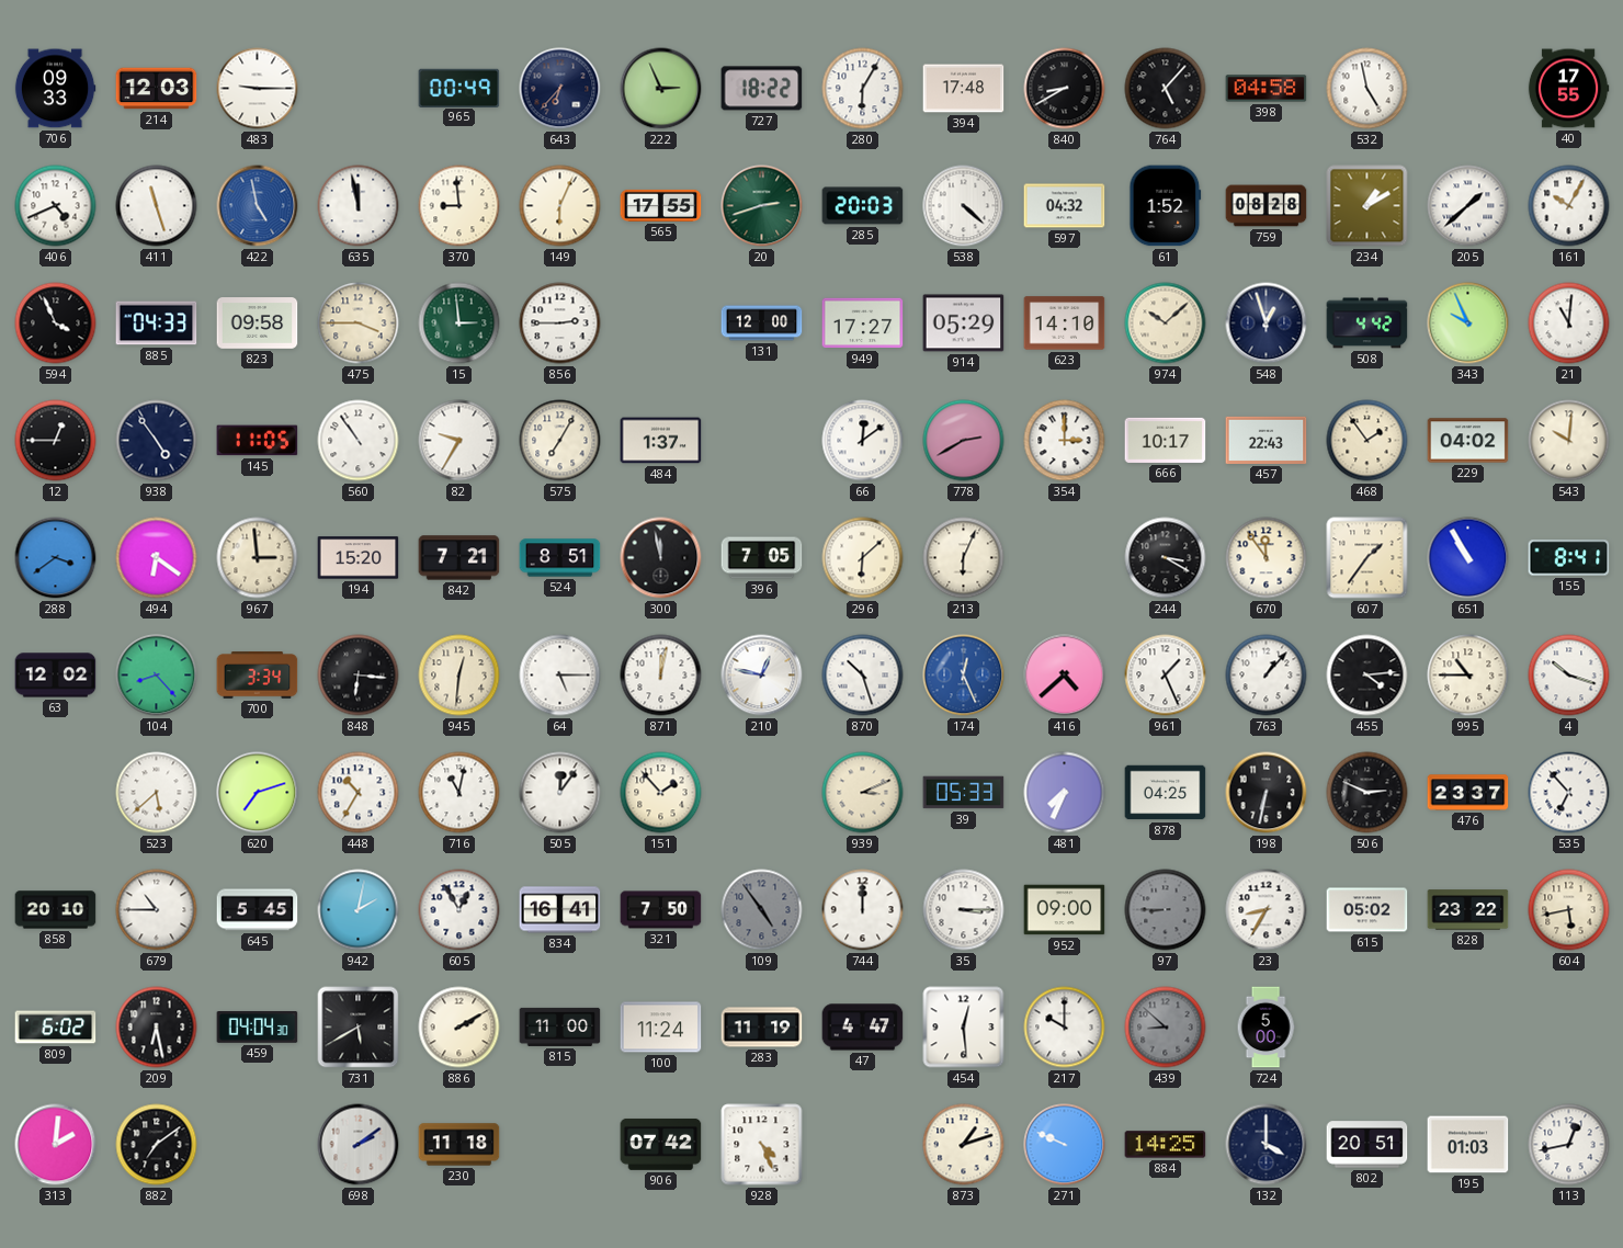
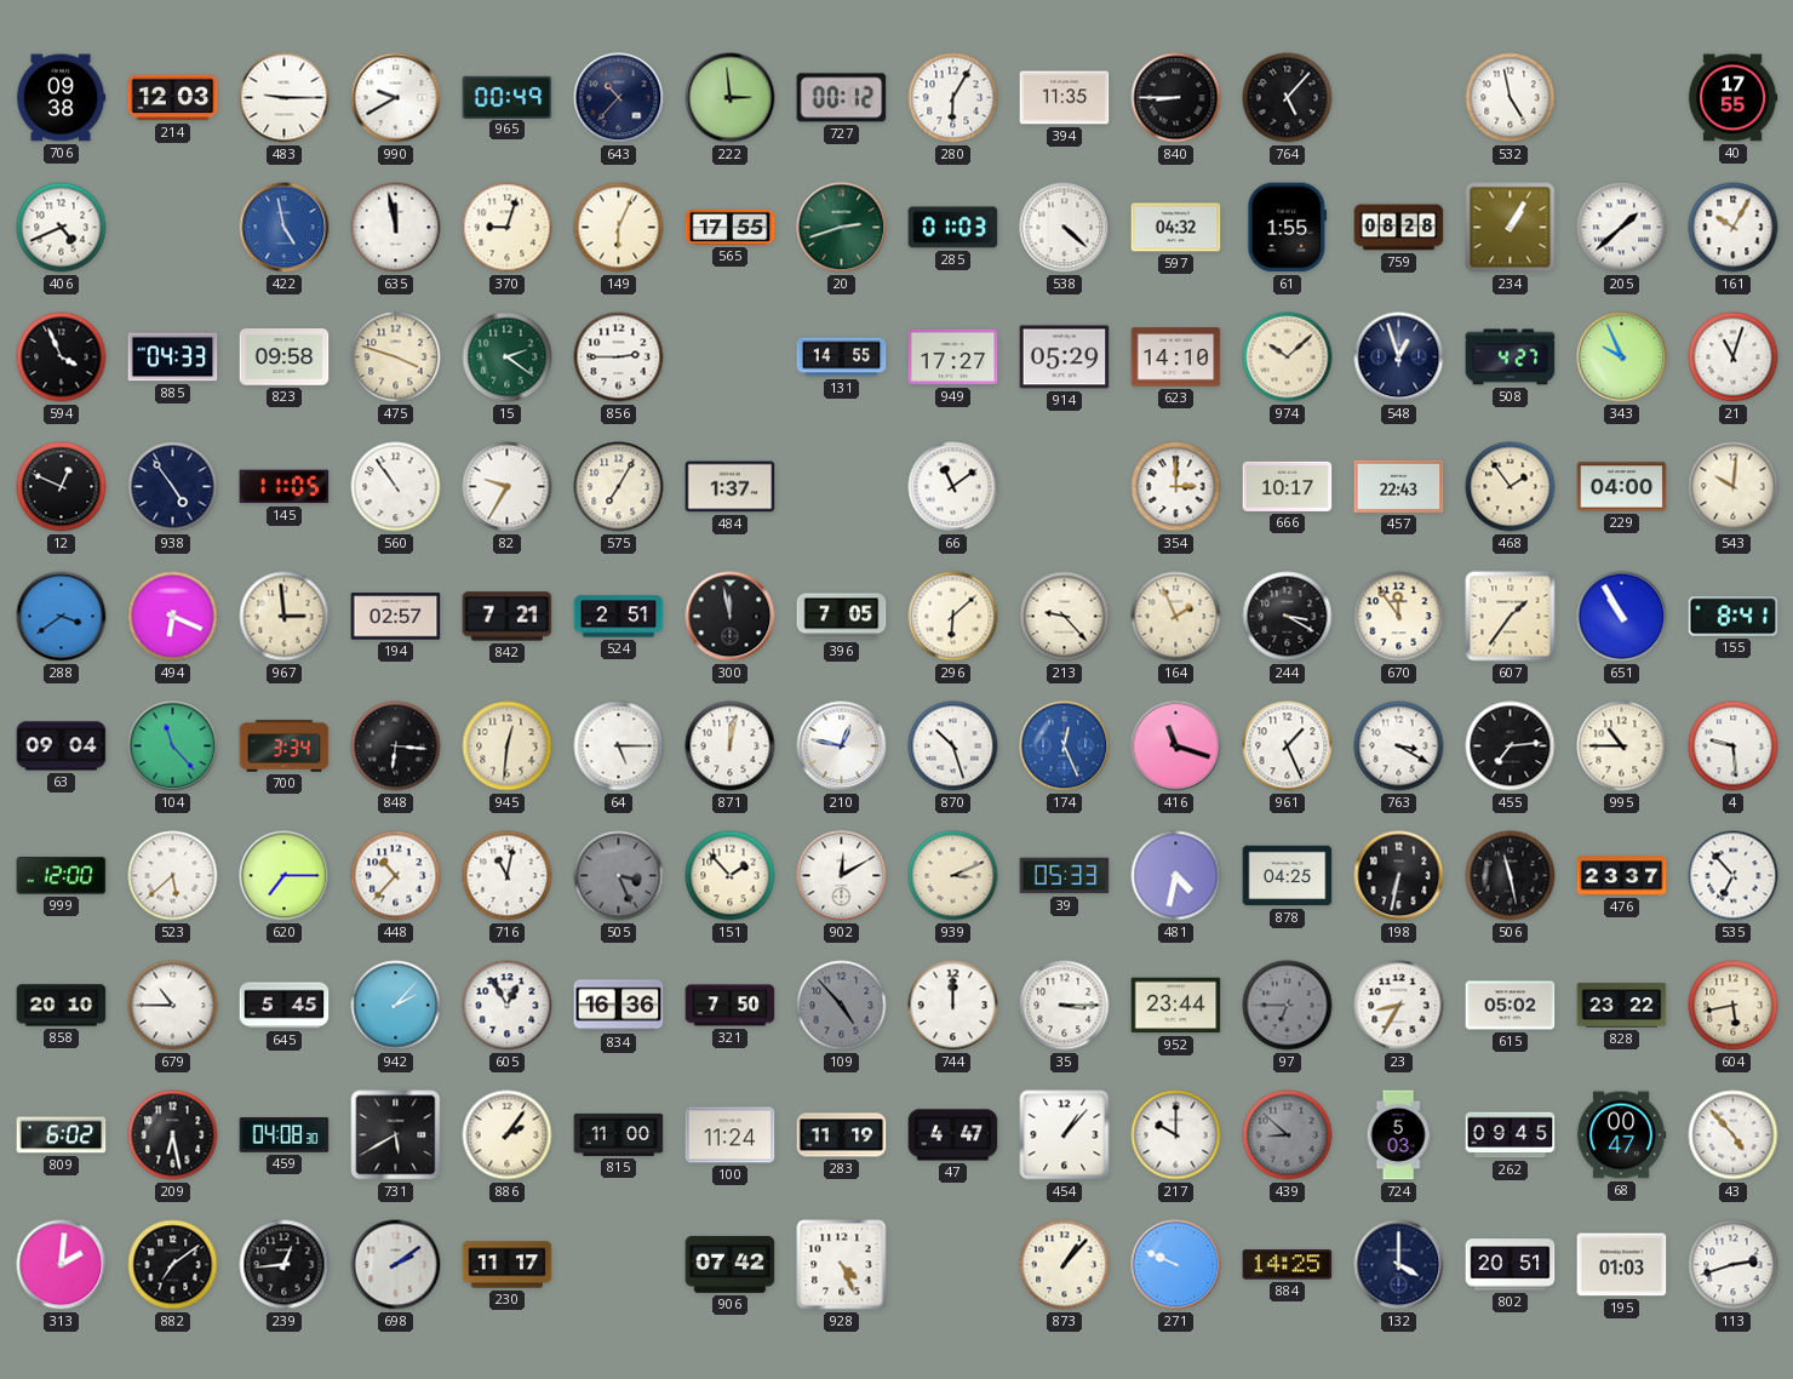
706: 09:33 -> 09:38 (61, 98)
990: none -> 9:40 (396, 98)
643: 6:37 -> 10:37 (619, 98)
222: 2:56 -> 2:59 (731, 98)
727: 18:22 -> 00:12 (842, 98)
394: 17:48 -> 11:35 (1065, 98)
840: 8:40 -> 8:45 (1176, 98)
398: 04:58 -> none (1267, 89)
411: 11:27 -> none (157, 206)
370: 8:59 -> 9:03 (508, 228)
285: 20:03 -> 01:03 (953, 228)
61: 1:52 -> 1:55 (1288, 228)
234: 1:10 -> 1:05 (1511, 228)
475: 3:45 -> 3:48 (396, 357)
15: 2:59 -> 2:21 (508, 357)
131: 12:00 -> 14:55 (842, 357)
508: 4:42 -> 4:27 (1511, 357)
21: 11:01 -> 11:03 (1734, 357)
12: 12:45 -> 12:49 (62, 487)
66: 12:09 -> 11:09 (953, 487)
778: 2:40 -> none (964, 441)
229: 04:02 -> 04:00 (1622, 487)
494: 6:21 -> 6:19 (173, 617)
194: 15:20 -> 02:57 (396, 617)
524: 8:51 -> 2:51 (619, 617)
213: 6:04 -> 9:23 (1065, 617)
164: none -> 1:56 (1176, 617)
63: 12:02 -> 09:04 (62, 746)
104: 8:23 -> 11:23 (173, 746)
416: 4:38 -> 11:18 (1176, 746)
763: 1:07 -> 3:20 (1399, 746)
455: 4:14 -> 7:14 (1511, 746)
4: 10:18 -> 9:29 (1734, 746)
999: none -> 12:00 (62, 876)
620: 7:12 -> 7:15 (285, 876)
448: 10:35 -> 10:37 (396, 876)
505: 12:06 -> 3:26 (619, 876)
505 dial: white -> grey (619, 876)
902: none -> 12:10 (842, 876)
481: 7:34 -> 4:32 (1176, 876)
506: 2:49 -> 11:28 (1511, 876)
942: 2:02 -> 2:07 (396, 1006)
834: 16:41 -> 16:36 (619, 1006)
109: 4:54 -> 4:53 (842, 1006)
952: 09:00 -> 23:44 (1176, 1006)
97: 8:45 -> 6:45 (1288, 1006)
459: 04:04 -> 04:08 (285, 1135)
886: 2:10 -> 2:06 (508, 1135)
454: 12:29 -> 1:07 (1065, 1135)
724: 5:00 -> 5:03 (1398, 1135)
262: none -> 09:45 (1511, 1135)
68: none -> 00:47 (1621, 1135)
43: none -> 4:53 (1734, 1135)
239: none -> 12:44 (285, 1265)
230: 11:18 -> 11:17 (508, 1265)
873: 1:12 -> 1:07 (1065, 1265)
113: 12:43 -> 2:42 (1734, 1265)
